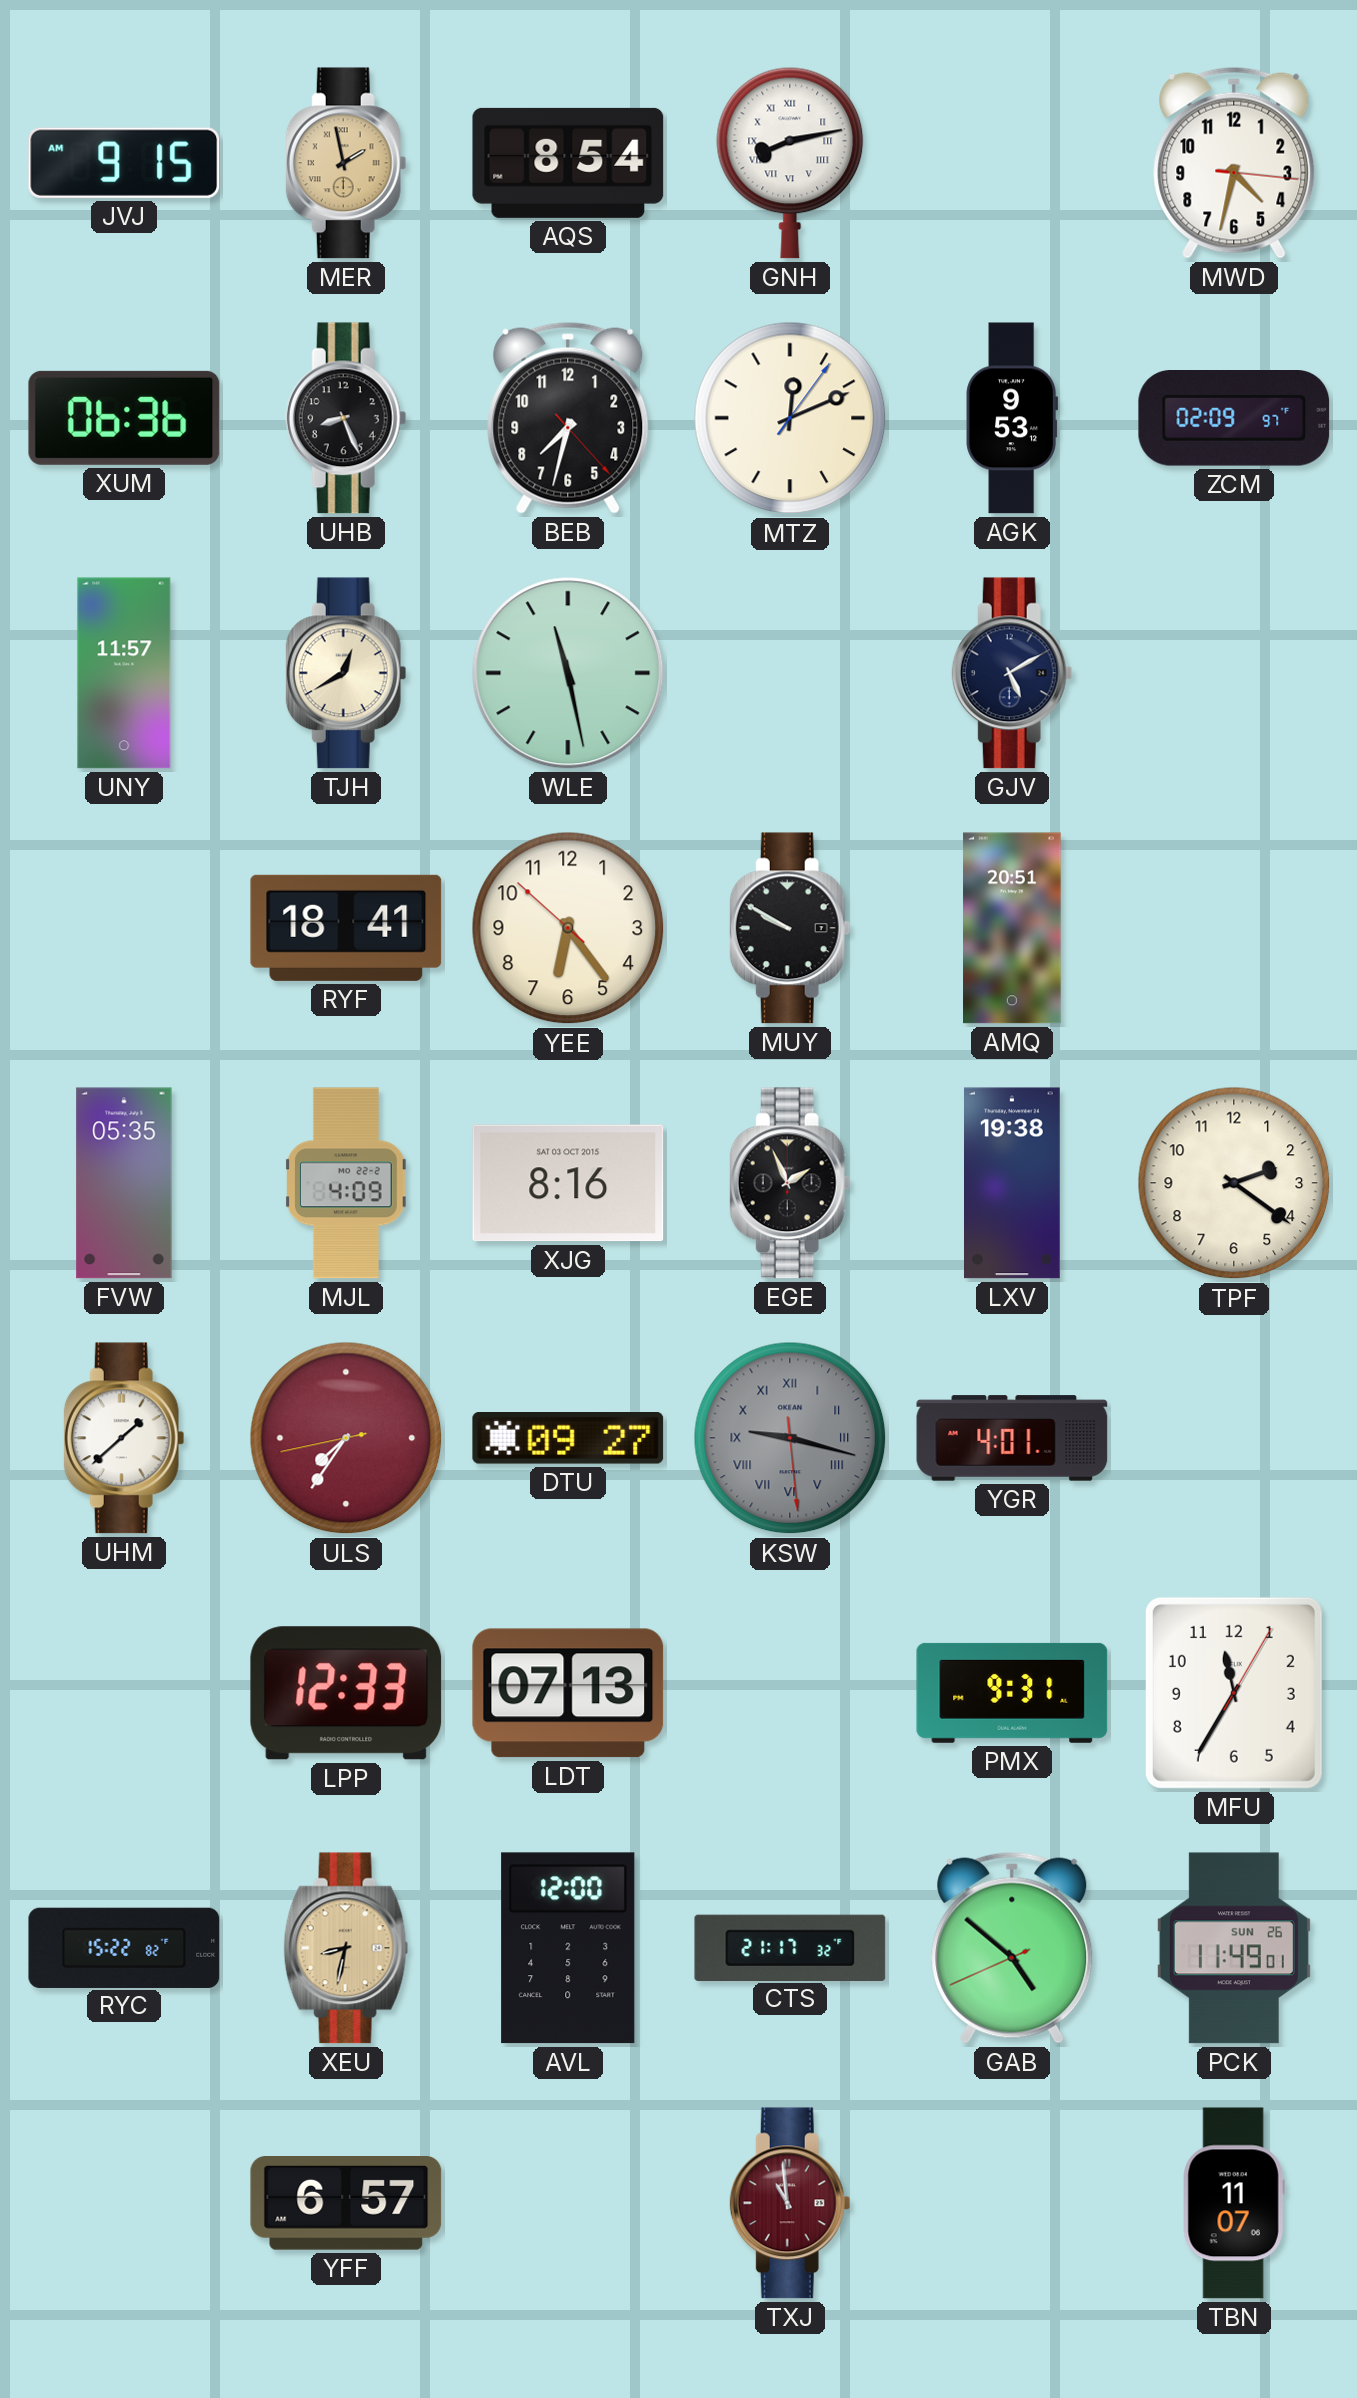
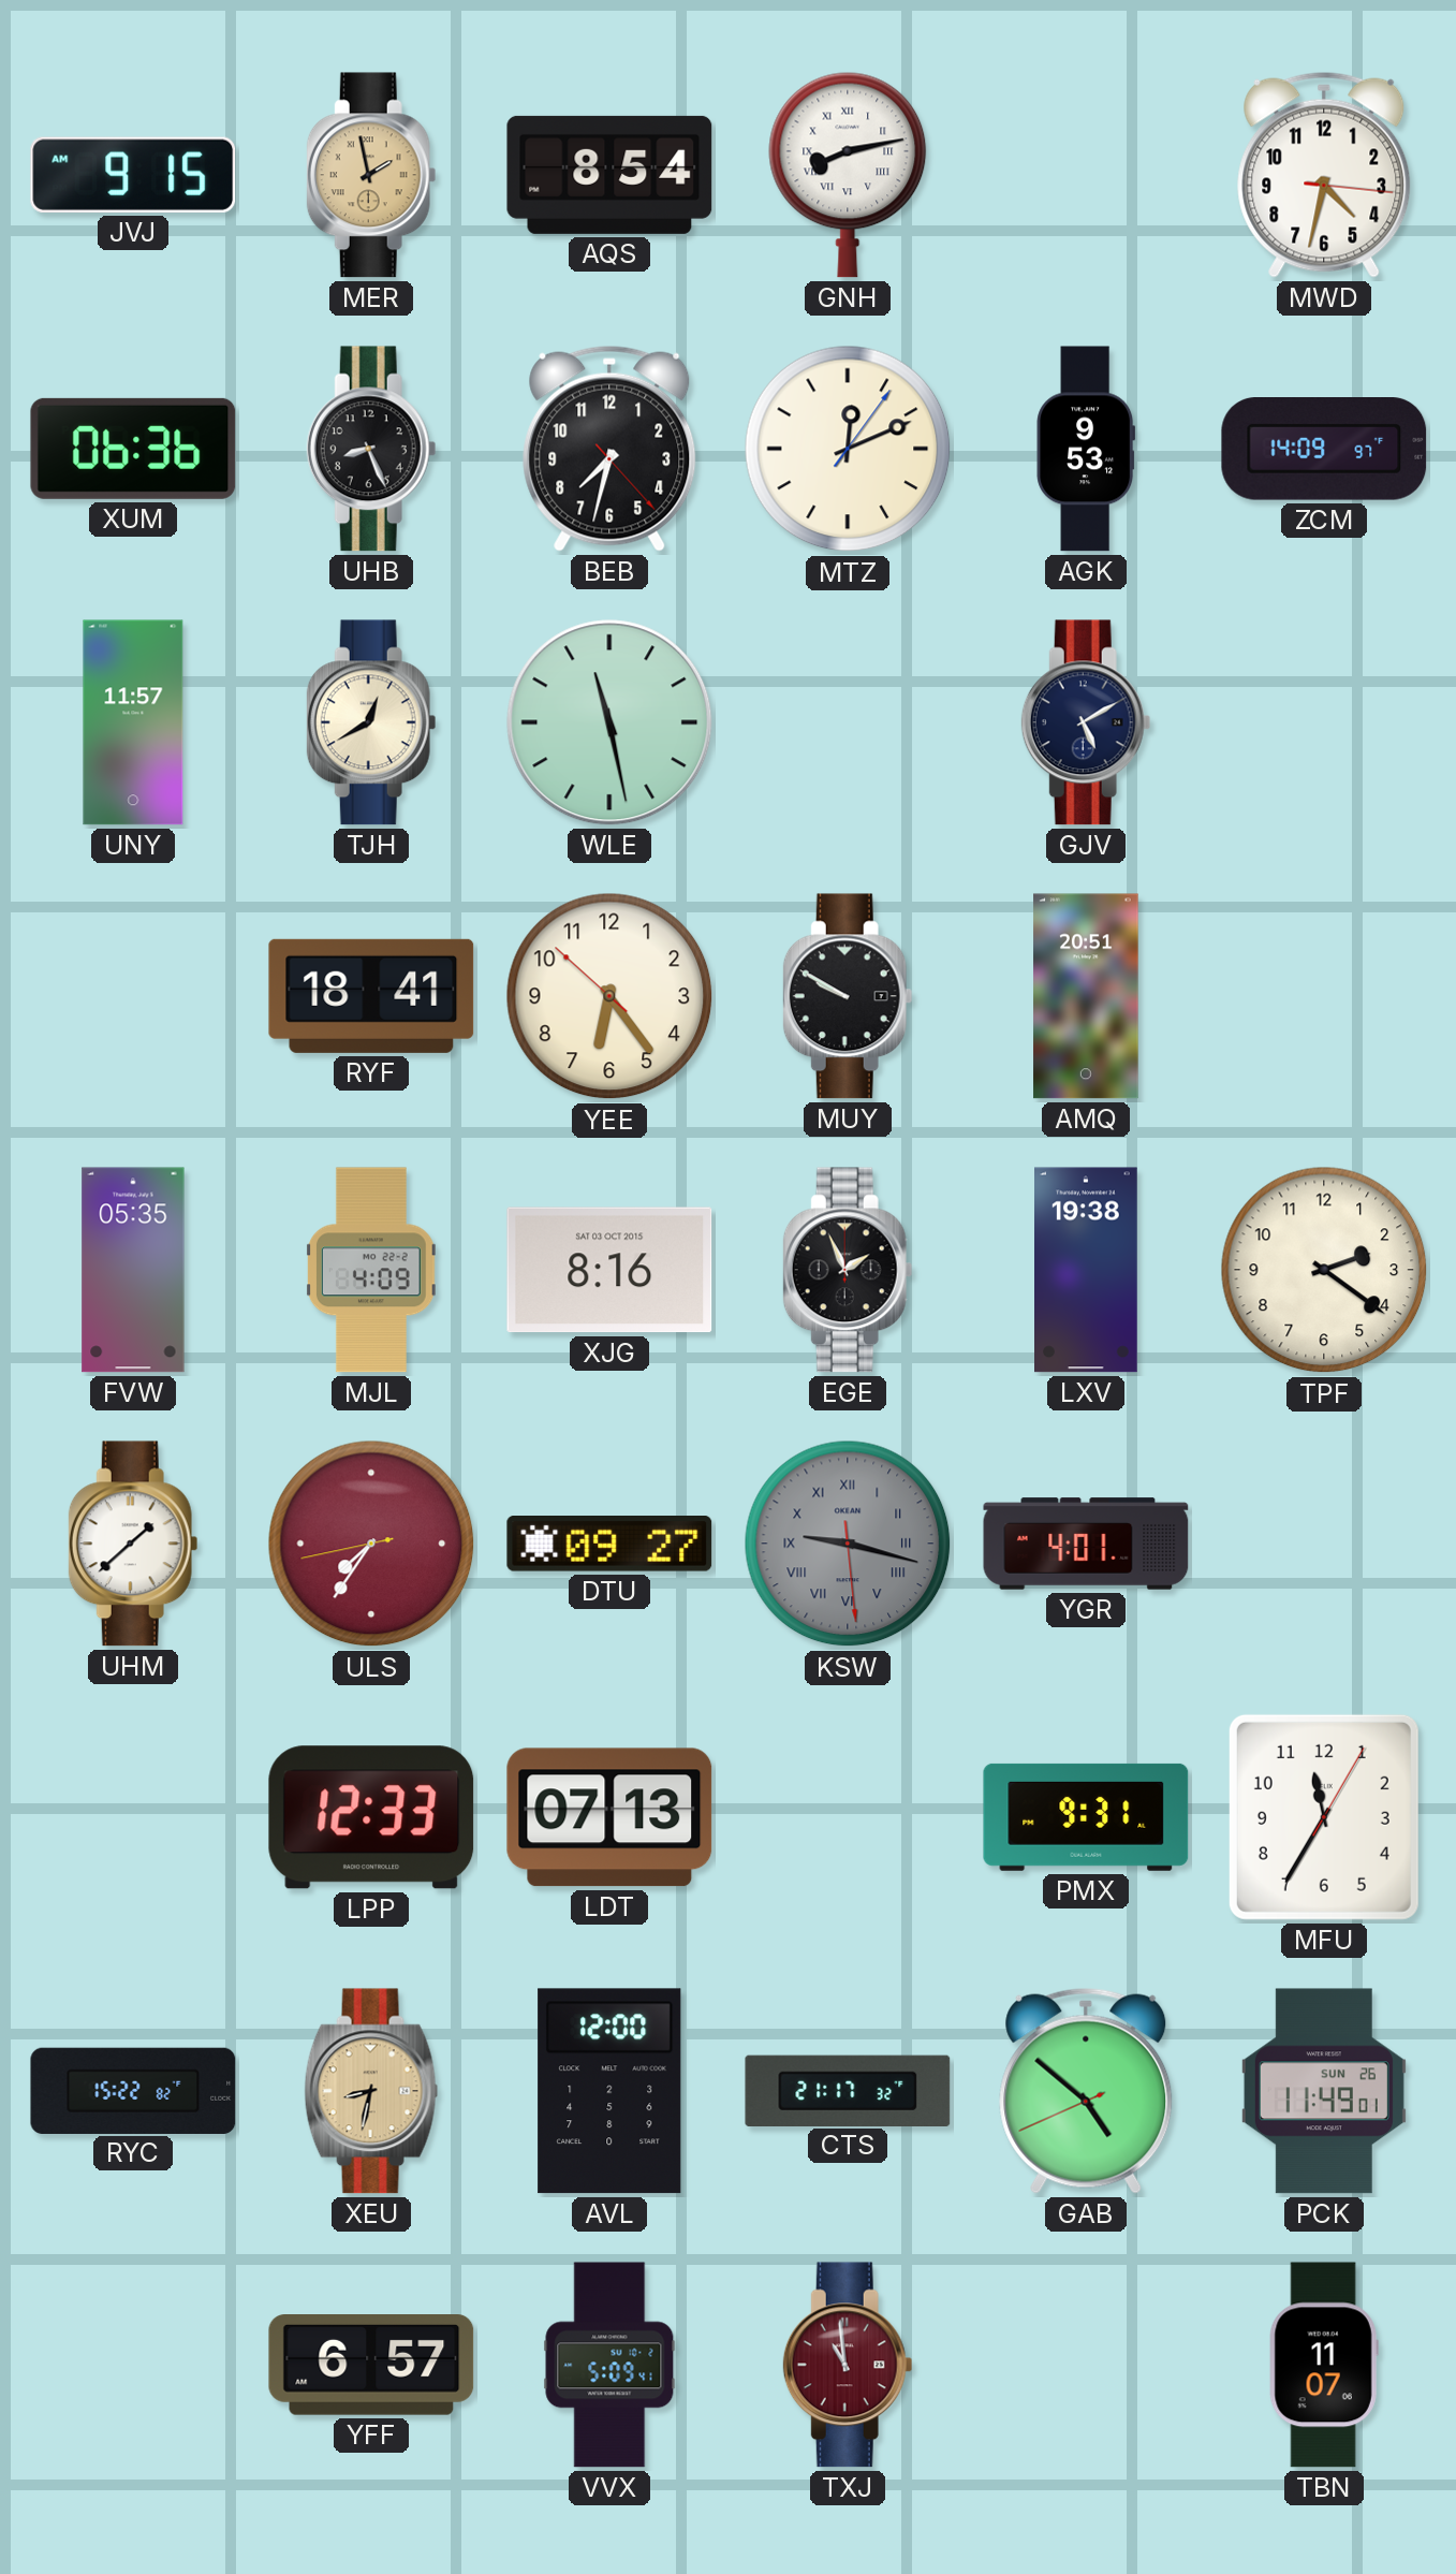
ZCM: 02:09 -> 14:09 (1324, 450)
VVX: none -> 5:09 (609, 2365)
